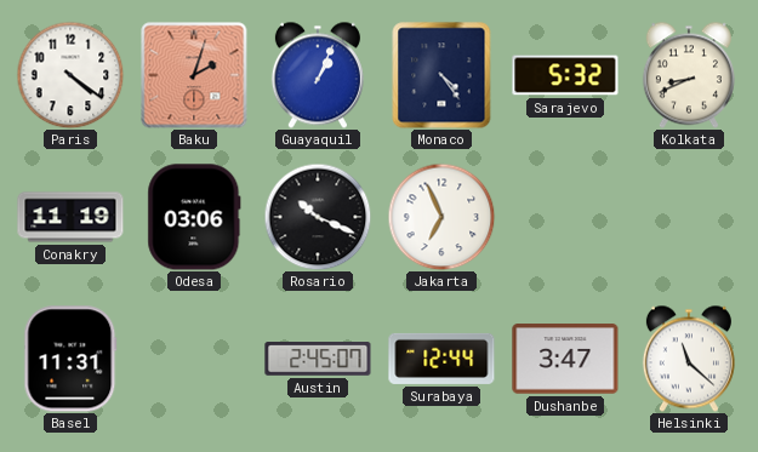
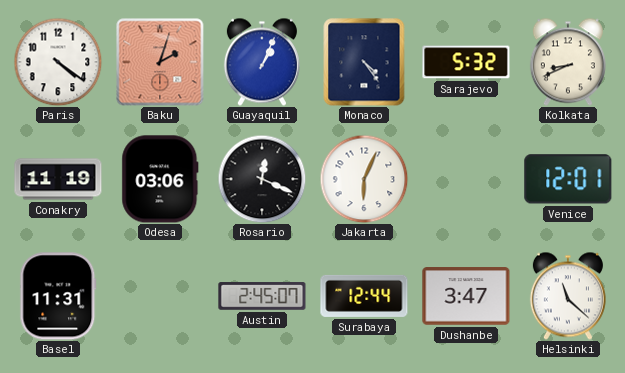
Rosario: 10:19 -> 12:19 (262, 179)
Jakarta: 6:56 -> 6:04 (364, 179)
Venice: none -> 12:01 (568, 179)
